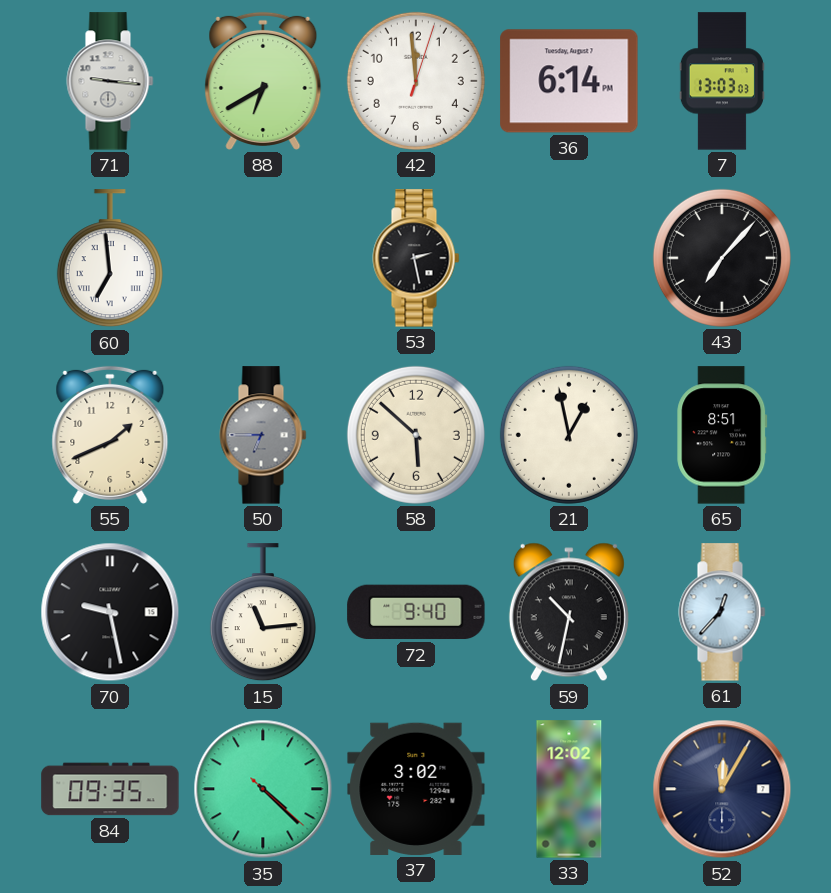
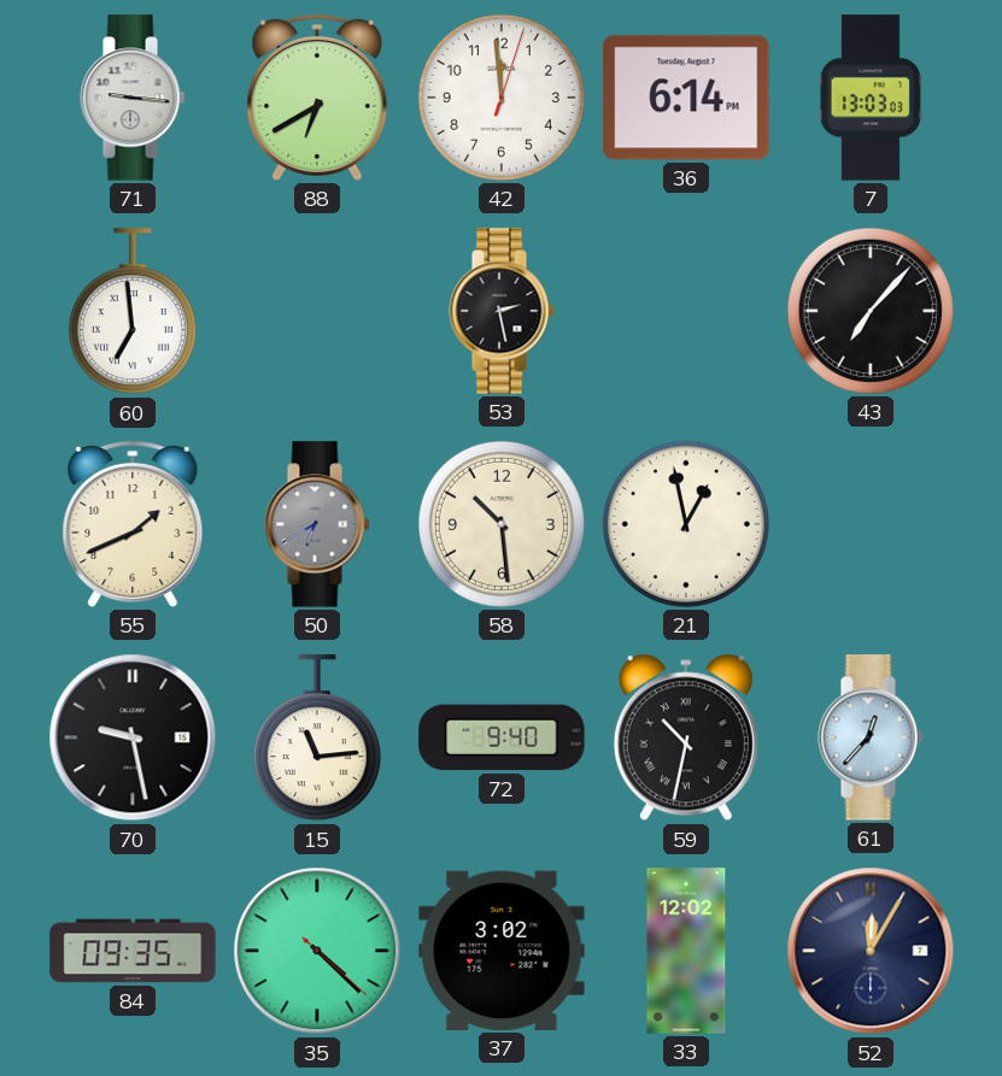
50: 6:45 -> 6:40 (317, 524)
58: 5:52 -> 10:29 (502, 524)
65: 8:51 -> none (722, 435)
